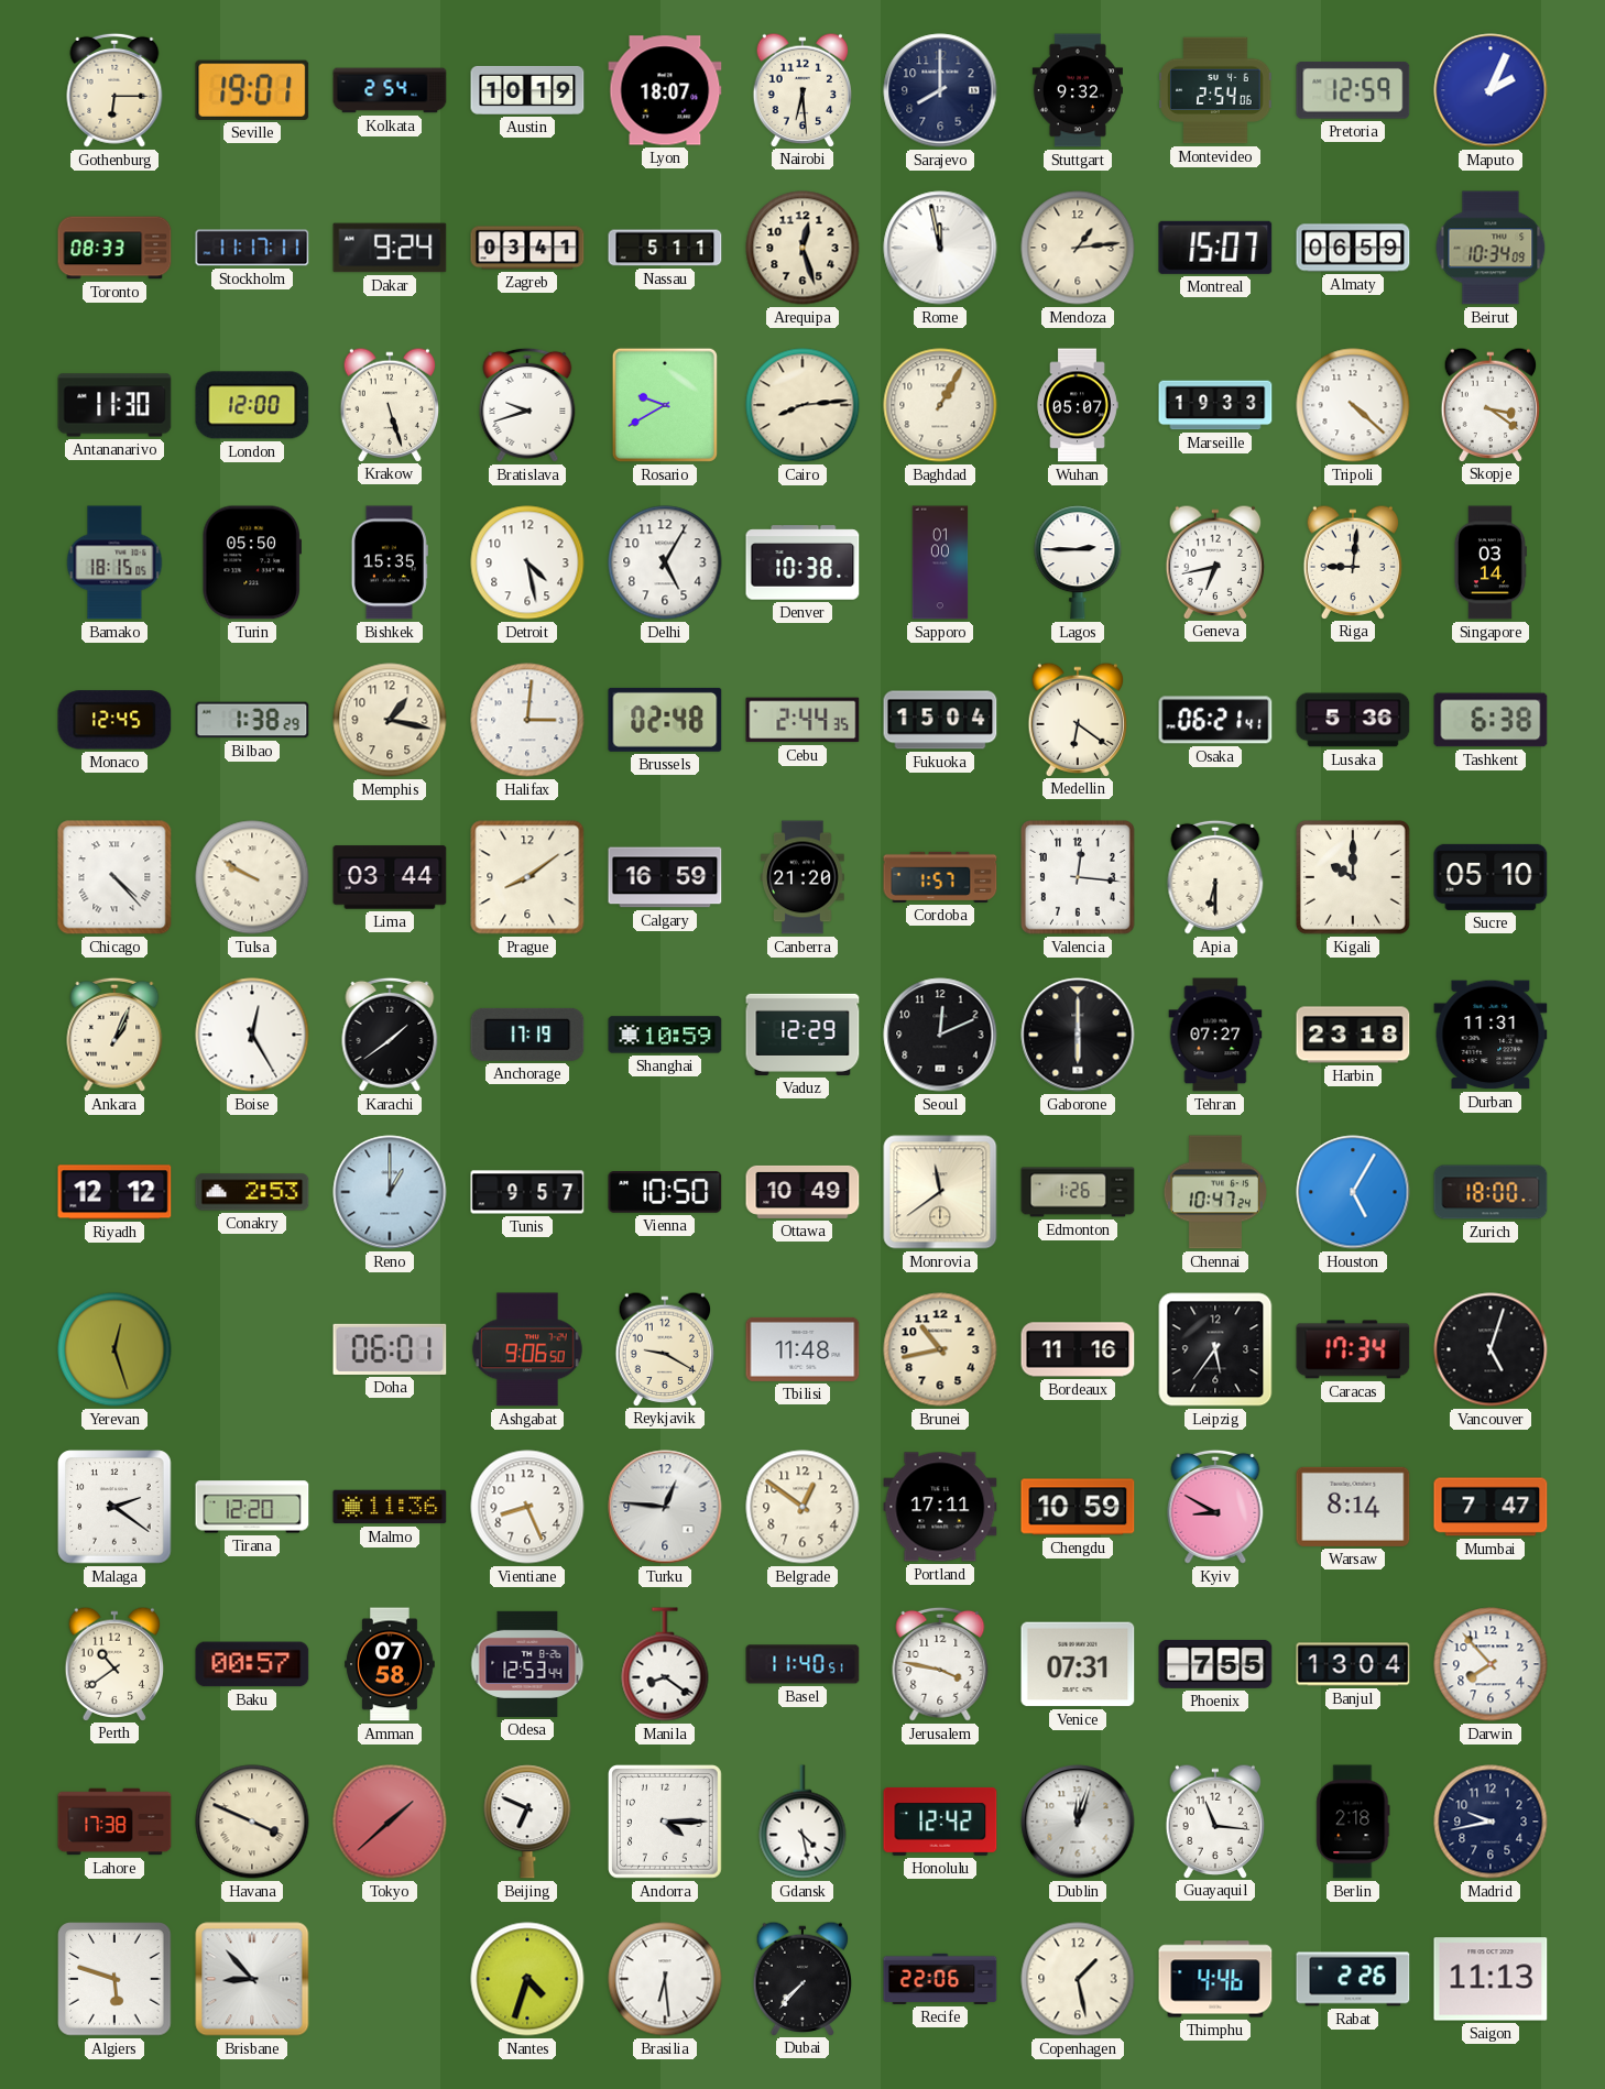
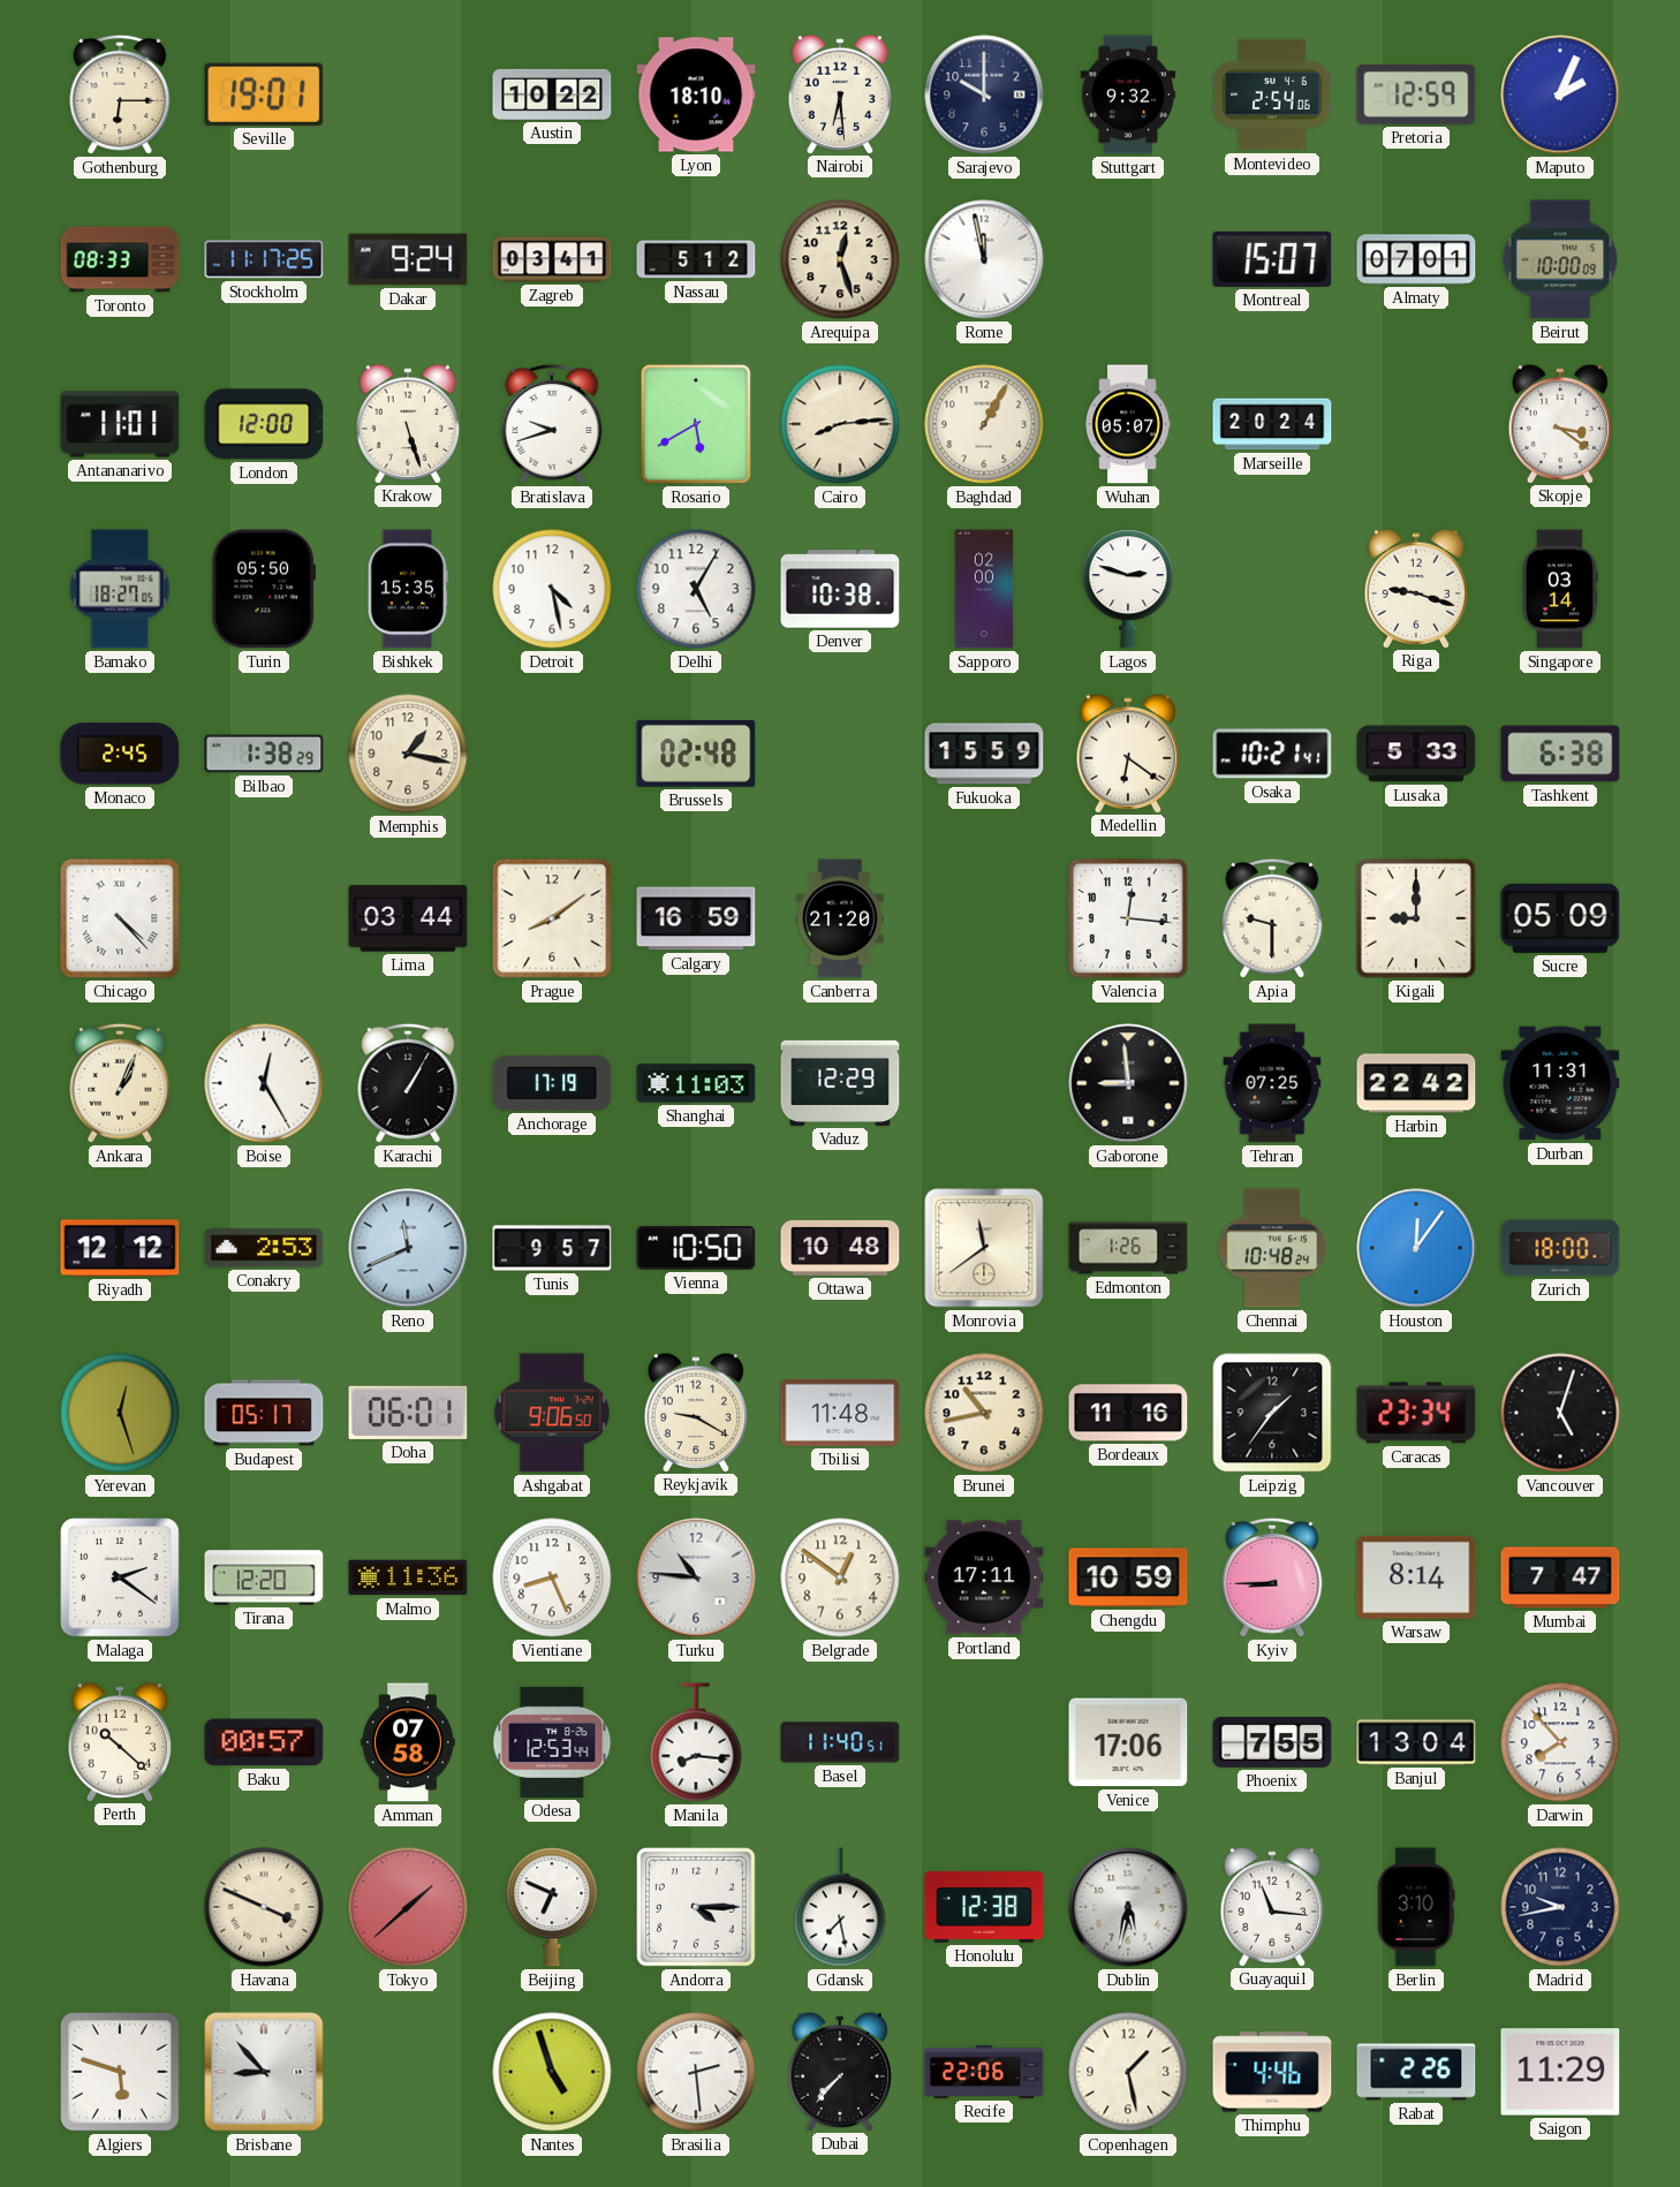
Kolkata: 2:54 -> none (390, 90)
Austin: 10:19 -> 10:22 (552, 94)
Lyon: 18:07 -> 18:10 (696, 94)
Sarajevo: 8:00 -> 10:00 (984, 94)
Stockholm: 11:17:11 -> 11:17:25 (264, 259)
Nassau: 5:11 -> 5:12 (696, 259)
Mendoza: 1:14 -> none (1078, 248)
Almaty: 06:59 -> 07:01 (1416, 259)
Beirut: 10:34 -> 10:00 (1560, 259)
Antananarivo: 11:30 -> 11:01 (120, 424)
Rosario: 9:40 -> 5:40 (696, 424)
Marseille: 19:33 -> 20:24 (1272, 424)
Tripoli: 4:22 -> none (1353, 405)
Bamako: 18:15 -> 18:27 (120, 589)
Sapporo: 01:00 -> 02:00 (984, 589)
Lagos: 2:45 -> 2:48 (1128, 589)
Geneva: 6:43 -> none (1215, 561)
Riga: 9:01 -> 9:18 (1416, 588)
Monaco: 12:45 -> 2:45 (120, 754)
Halifax: 3:01 -> none (527, 720)
Cebu: 2:44 -> none (802, 720)
Fukuoka: 15:04 -> 15:59 (984, 754)
Osaka: 06:21 -> 10:21 (1272, 754)
Lusaka: 5:36 -> 5:33 (1416, 754)
Tulsa: 9:50 -> none (252, 877)
Cordoba: 1:57 -> none (940, 877)
Apia: 6:30 -> 9:30 (1272, 918)
Kigali: 10:00 -> 9:00 (1417, 920)
Sucre: 05:10 -> 05:09 (1560, 918)
Karachi: 1:39 -> 1:05 (408, 1083)
Shanghai: 10:59 -> 11:03 (696, 1083)
Seoul: 12:11 -> none (940, 1035)
Gaborone: 6:00 -> 8:59 (1128, 1083)
Tehran: 07:27 -> 07:25 (1272, 1083)
Harbin: 23:18 -> 22:42 (1416, 1083)
Reno: 1:00 -> 11:41 (408, 1248)
Ottawa: 10:49 -> 10:48 (840, 1248)
Chennai: 10:47 -> 10:48 (1272, 1248)
Houston: 5:05 -> 12:06 (1416, 1248)
Budapest: none -> 05:17 (264, 1413)
Leipzig: 5:36 -> 1:36 (1272, 1413)
Caracas: 17:34 -> 23:34 (1416, 1413)
Turku: 12:46 -> 10:46 (696, 1577)
Kyiv: 8:50 -> 8:45 (1272, 1577)
Perth: 10:39 -> 10:22 (120, 1741)
Manila: 8:21 -> 8:16 (696, 1742)
Jerusalem: 3:47 -> none (940, 1664)
Venice: 07:31 -> 17:06 (1128, 1742)
Lahore: 17:38 -> none (114, 1822)
Gdansk: 4:28 -> 7:28 (840, 1907)
Honolulu: 12:42 -> 12:38 (984, 1907)
Dublin: 12:03 -> 5:32 (1128, 1907)
Berlin: 2:18 -> 3:10 (1416, 1907)
Nantes: 4:33 -> 4:57 (552, 2072)
Brasilia: 6:29 -> 2:29 (696, 2072)
Saigon: 11:13 -> 11:29 (1560, 2072)
